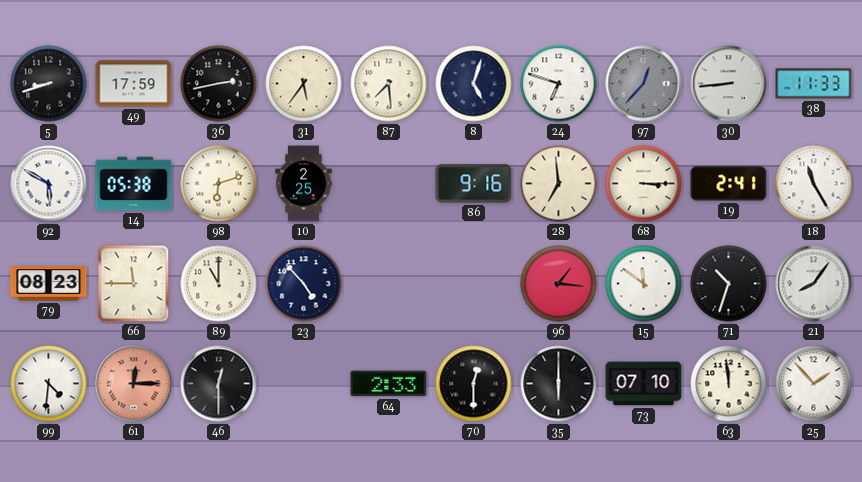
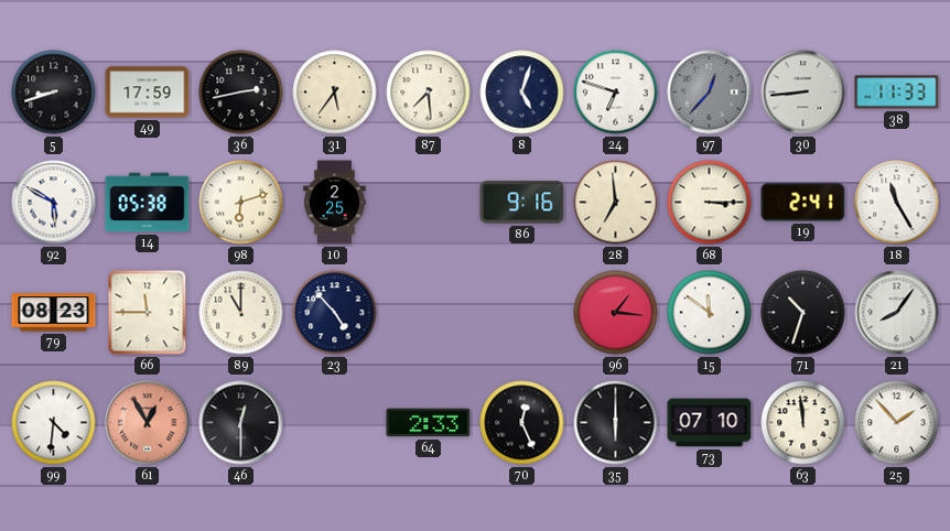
61: 12:15 -> 12:55 (148, 423)
70: 12:30 -> 12:26 (522, 423)
